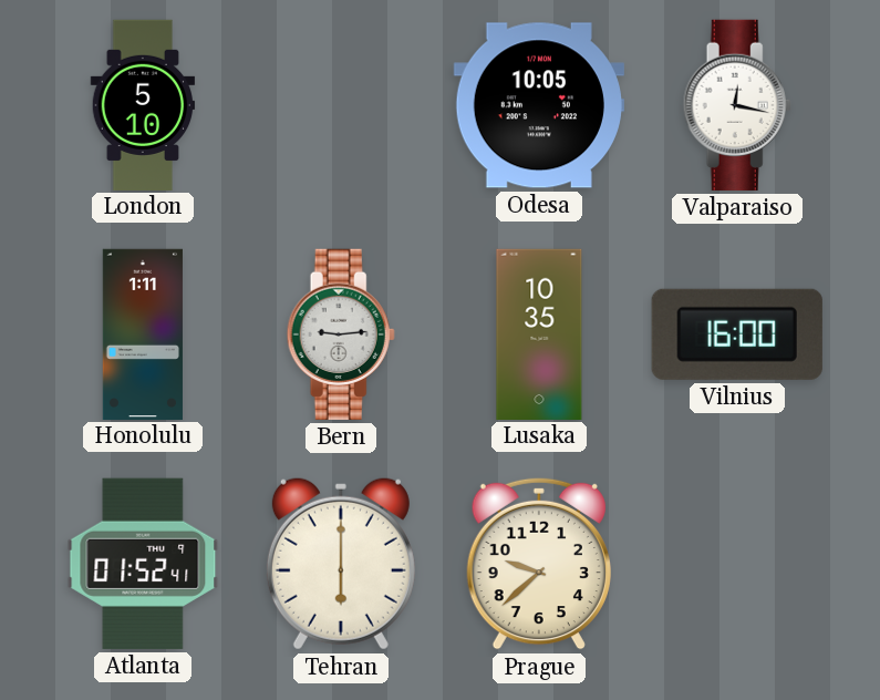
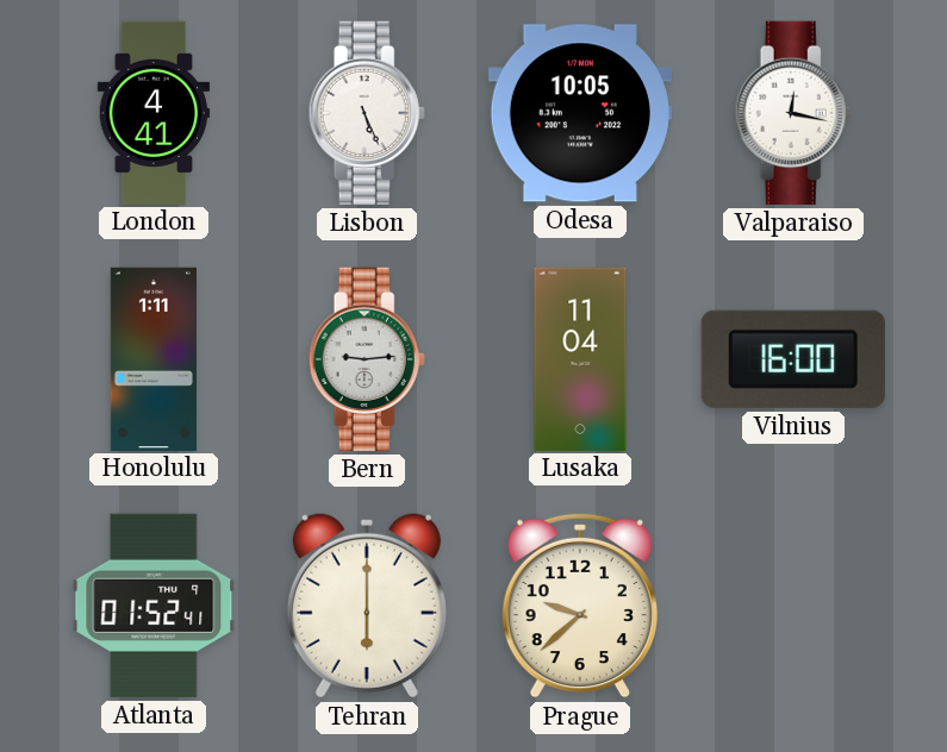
London: 5:10 -> 4:41 (154, 112)
Lisbon: none -> 5:26 (367, 113)
Lusaka: 10:35 -> 11:04 (580, 358)
